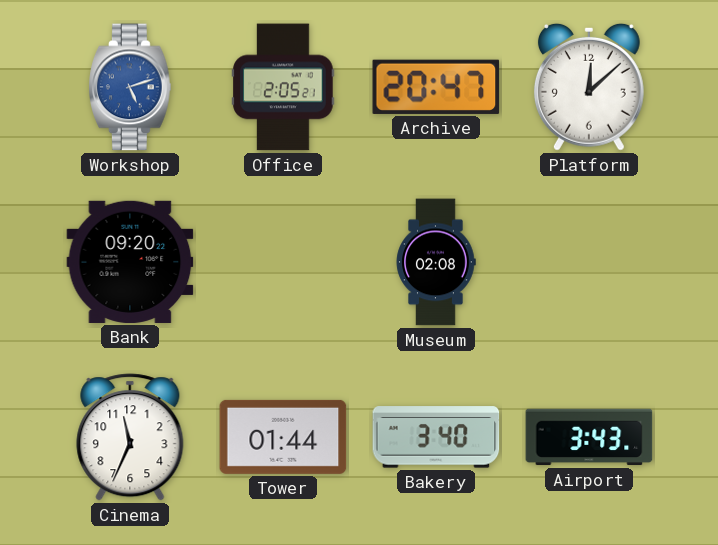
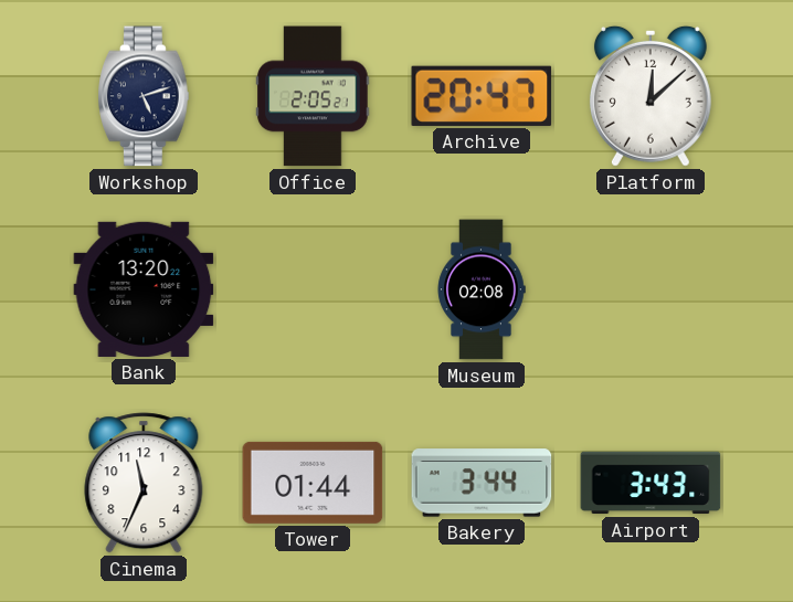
Workshop dial: blue -> navy (144, 96)
Bank: 09:20 -> 13:20 (144, 289)
Bakery: 3:40 -> 3:44 (482, 483)
